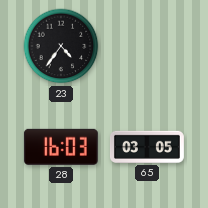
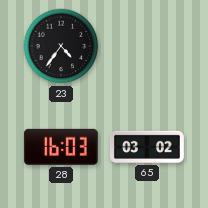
65: 03:05 -> 03:02 (147, 147)
